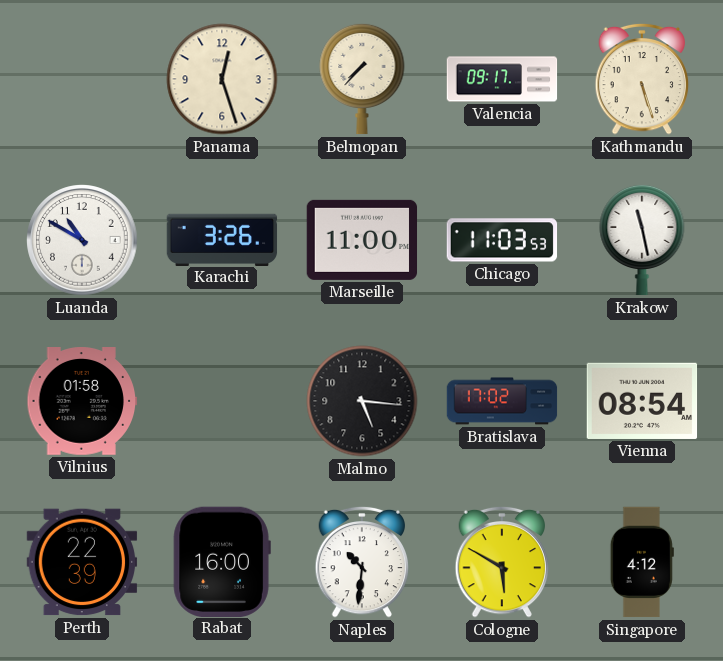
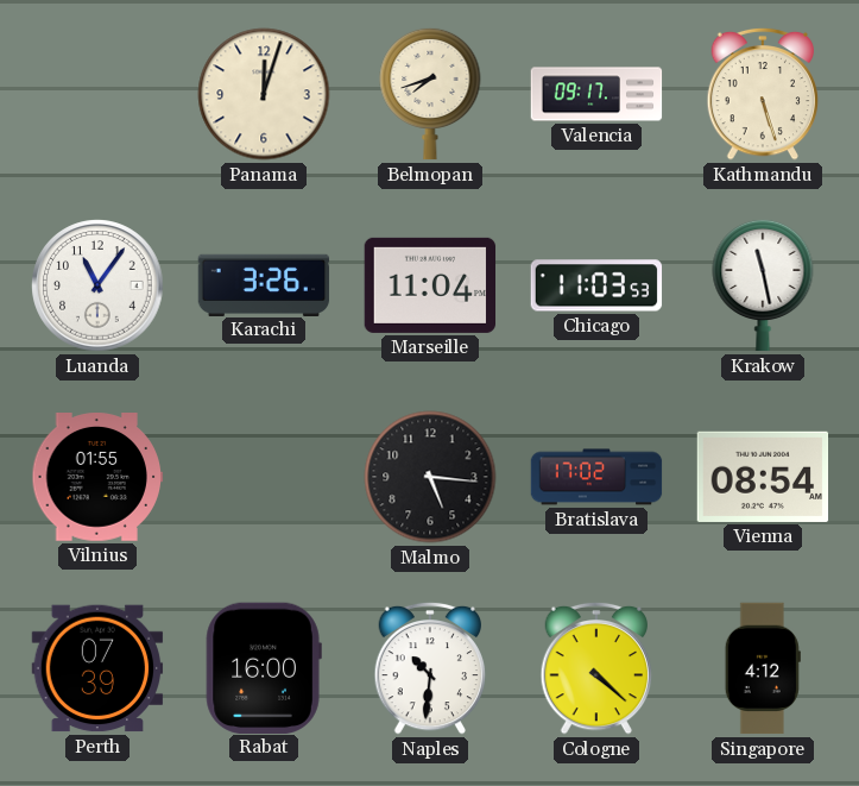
Panama: 12:27 -> 12:03 (264, 94)
Belmopan: 7:37 -> 7:42 (430, 94)
Luanda: 10:50 -> 11:06 (97, 285)
Marseille: 11:00 -> 11:04 (430, 285)
Vilnius: 01:58 -> 01:55 (97, 478)
Perth: 22:39 -> 07:39 (97, 668)
Cologne: 5:50 -> 4:22 (596, 668)
